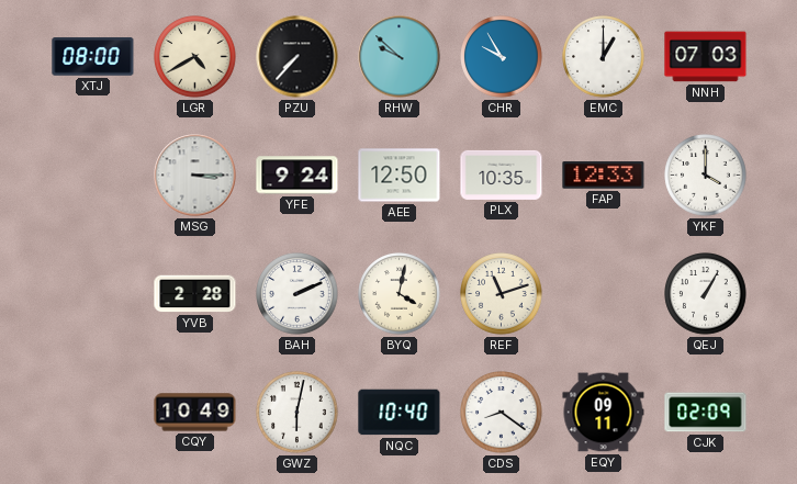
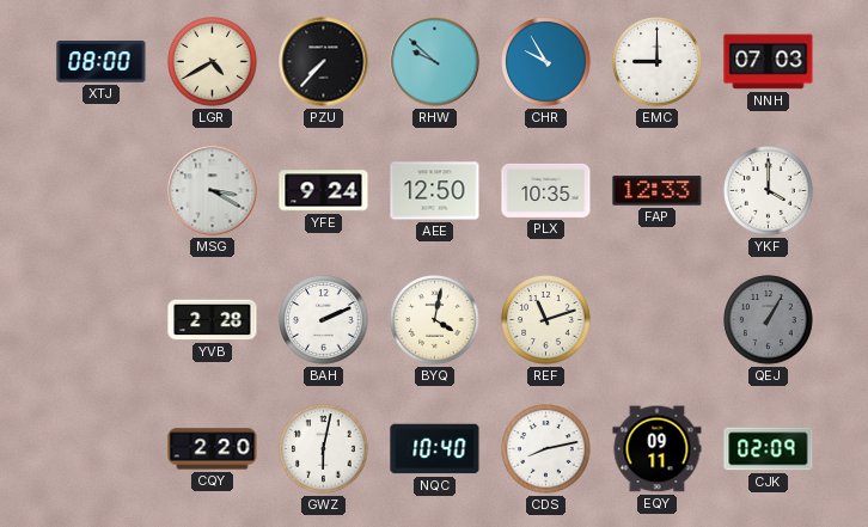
EMC: 1:00 -> 9:00 (658, 62)
MSG: 3:15 -> 3:20 (213, 191)
QEJ dial: white -> grey (769, 320)
CQY: 10:49 -> 2:20 (213, 449)
CDS: 8:21 -> 8:13 (546, 449)
